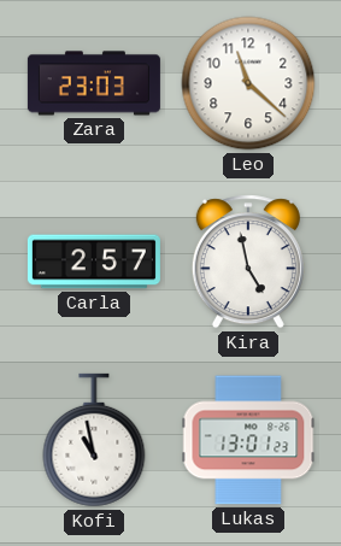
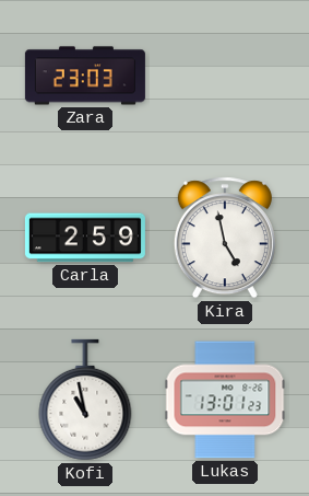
Leo: 11:22 -> none (248, 83)
Carla: 2:57 -> 2:59 (85, 238)
